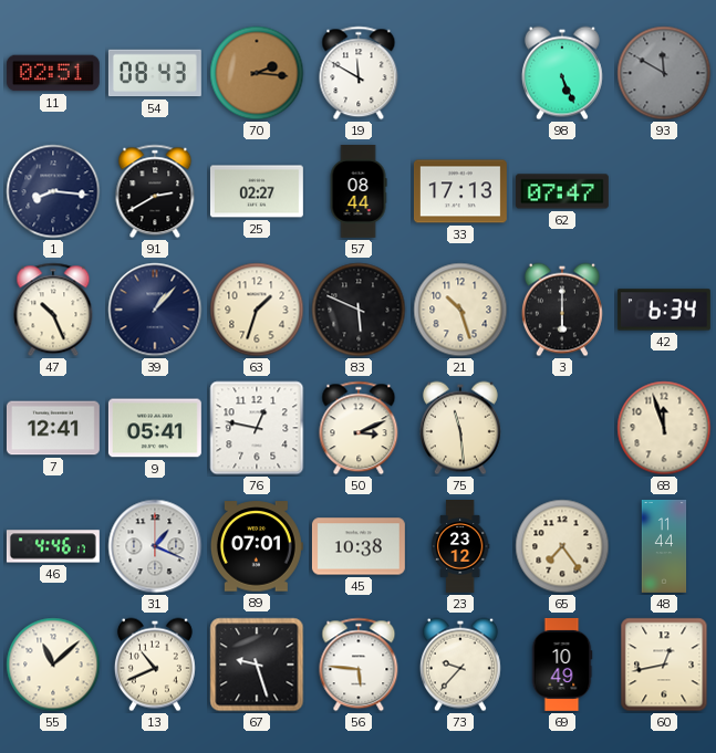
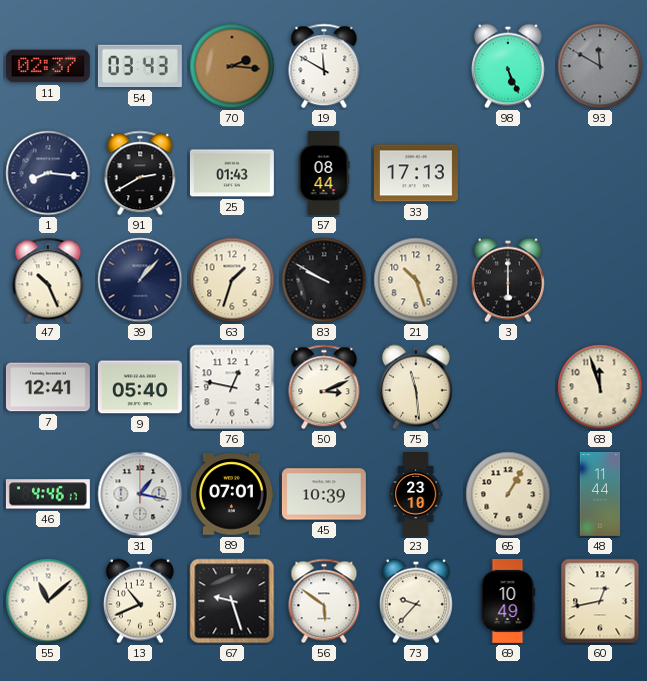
11: 02:51 -> 02:37 (48, 66)
54: 08:43 -> 03:43 (140, 66)
25: 02:27 -> 01:43 (232, 173)
62: 07:47 -> none (562, 191)
83: 5:49 -> 9:50 (324, 280)
42: 6:34 -> none (664, 310)
9: 05:41 -> 05:40 (140, 387)
31: 1:19 -> 1:17 (140, 494)
45: 10:38 -> 10:39 (324, 494)
23: 23:12 -> 23:10 (416, 495)
65: 7:24 -> 1:05 (508, 494)
56: 5:46 -> 5:51 (324, 601)
